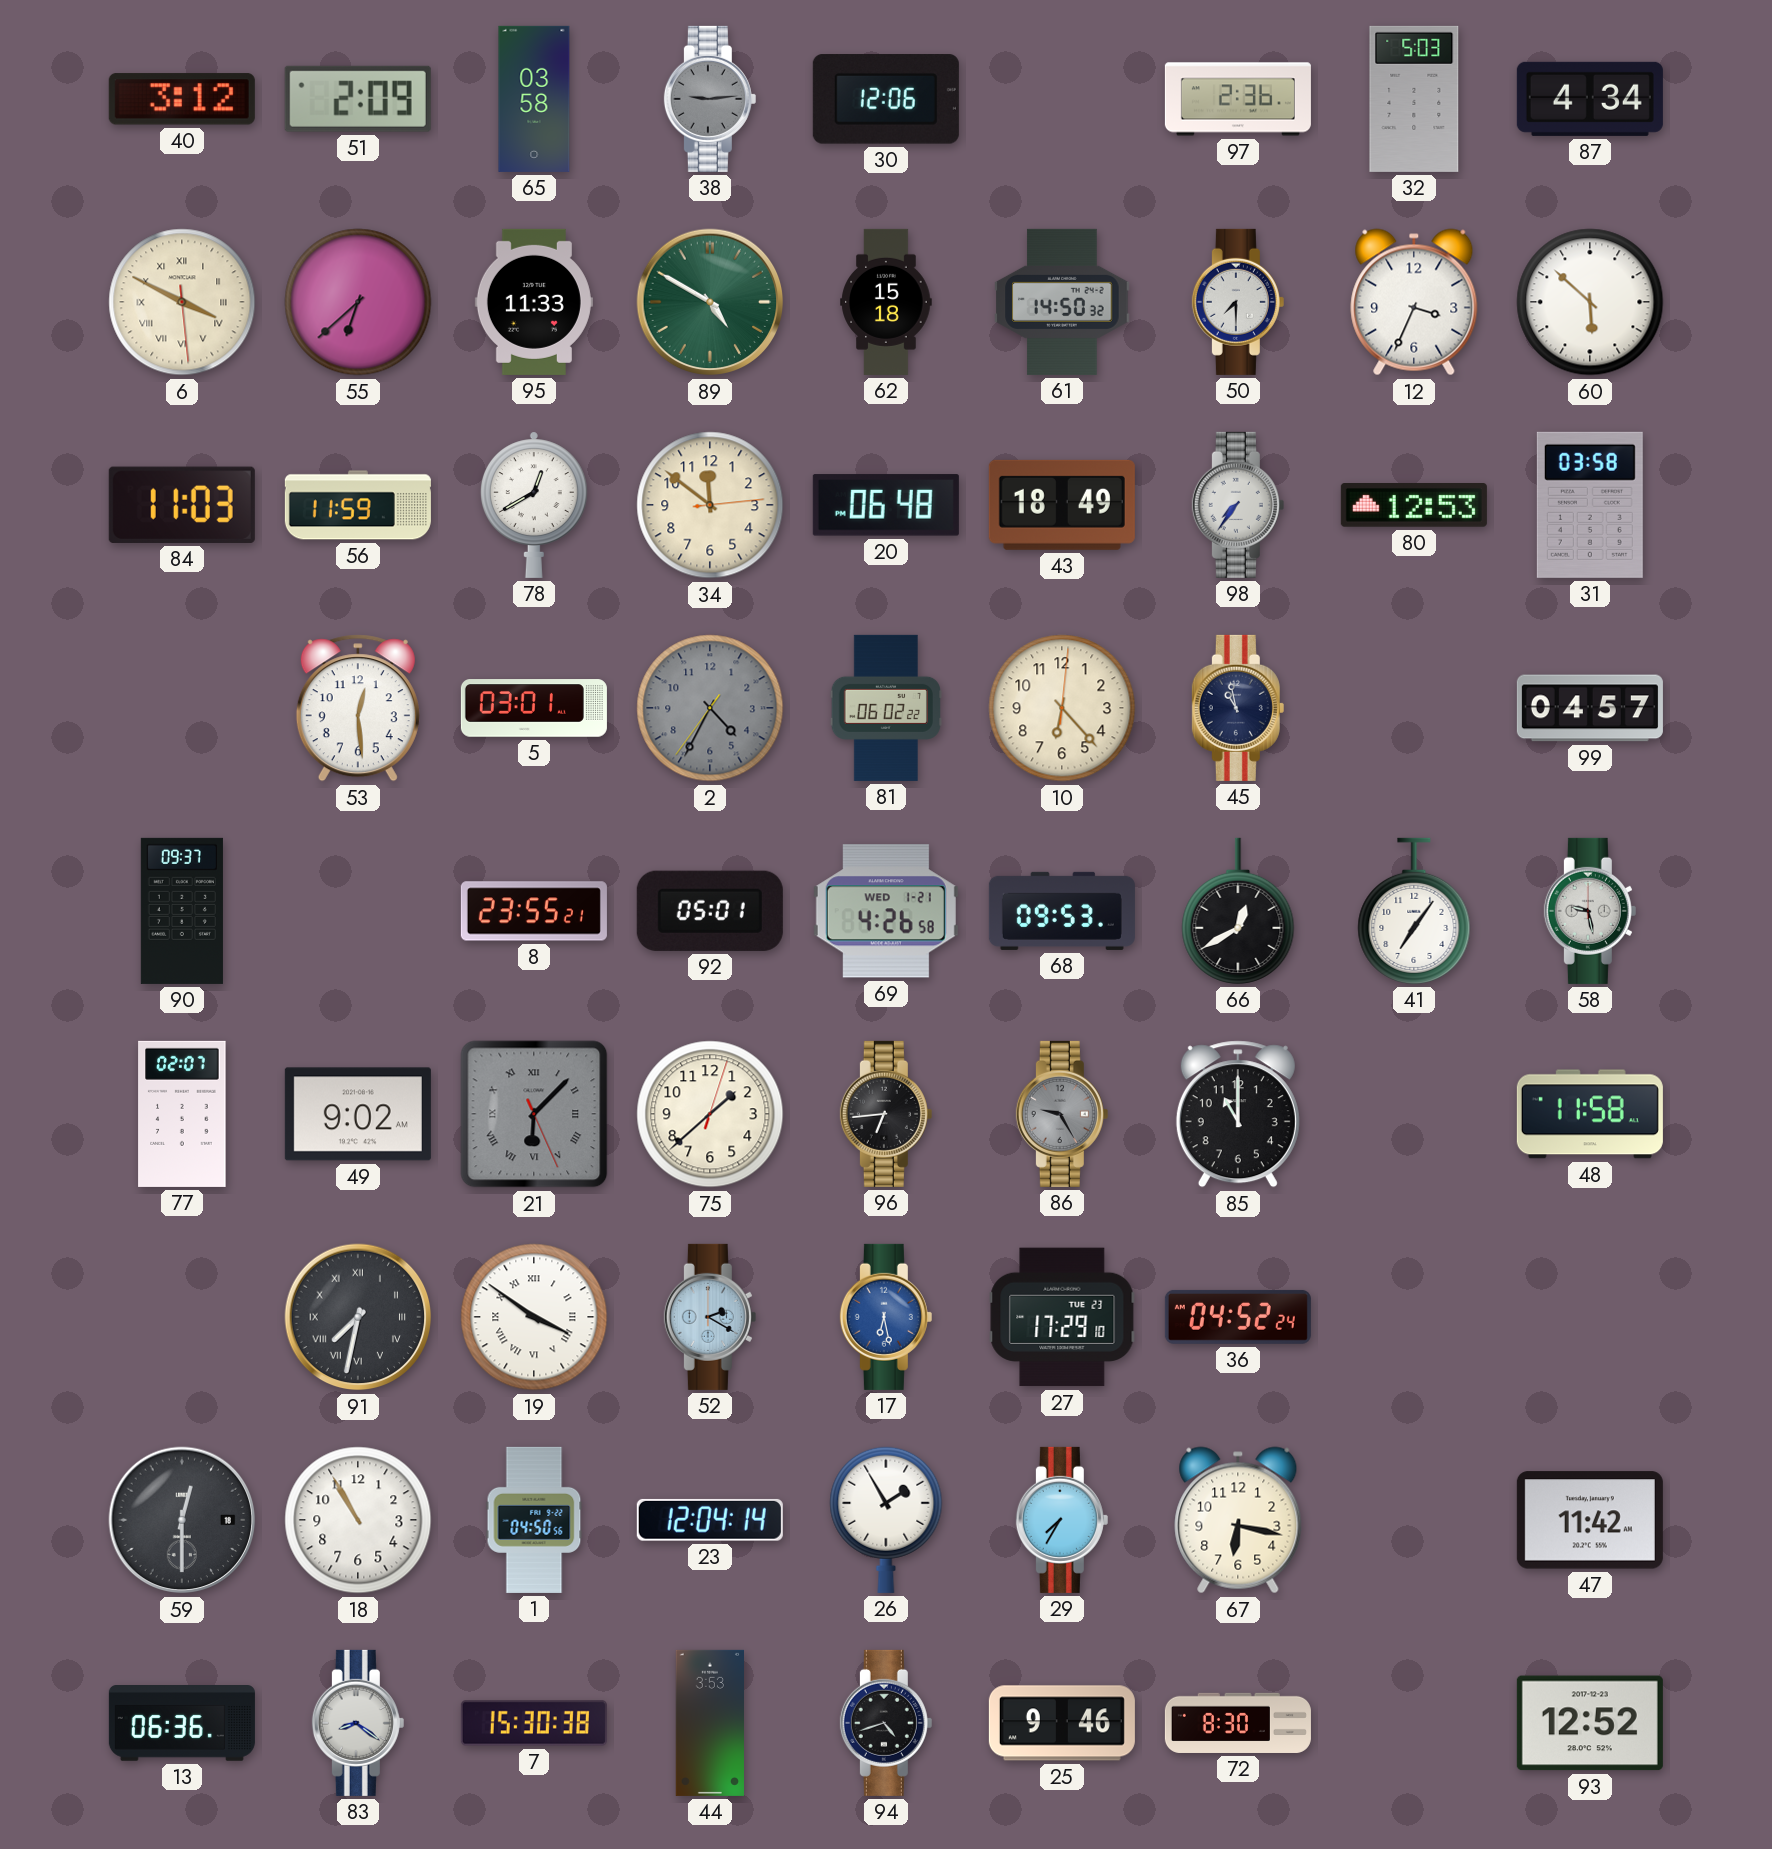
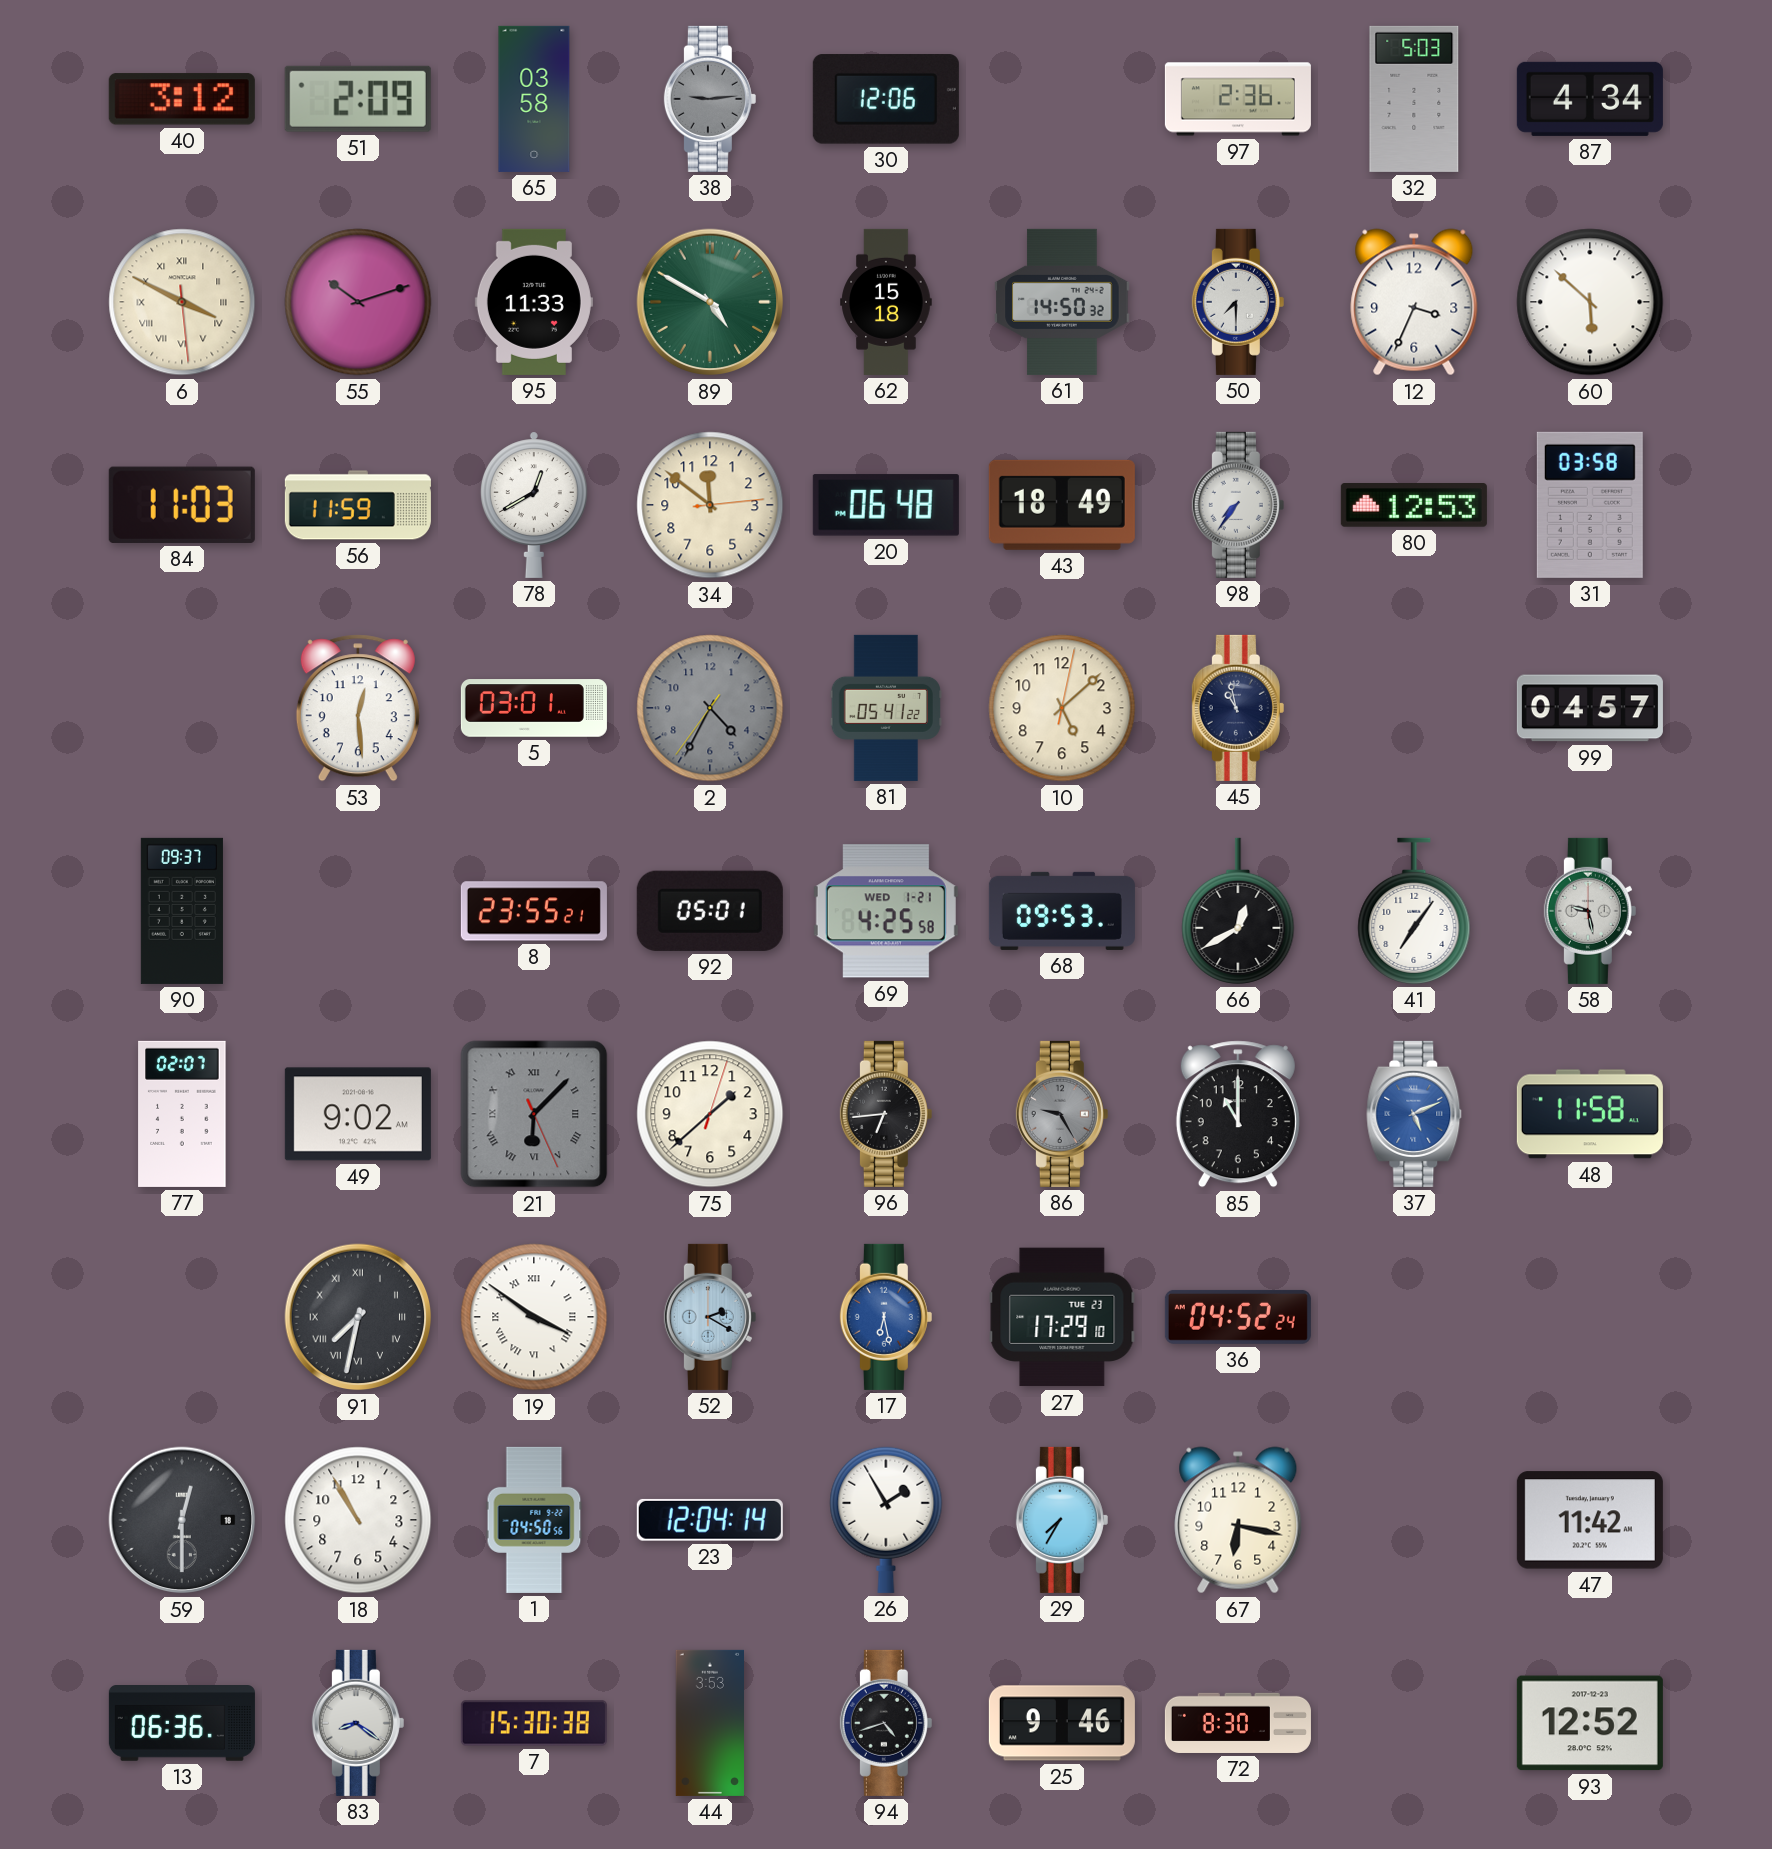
55: 6:38 -> 10:12 (358, 302)
81: 06:02 -> 05:41 (885, 708)
10: 6:23 -> 5:08 (1062, 708)
69: 4:26 -> 4:25 (886, 911)
37: none -> 5:11 (1414, 1114)
